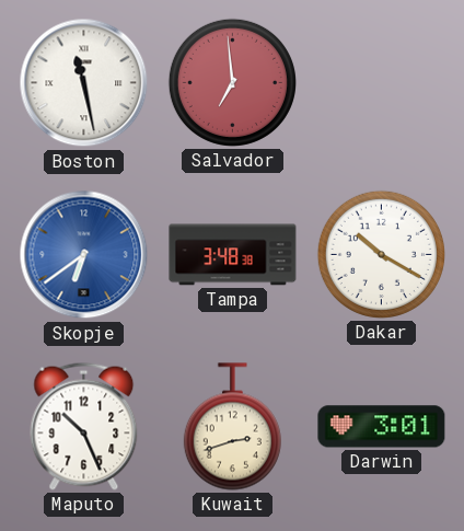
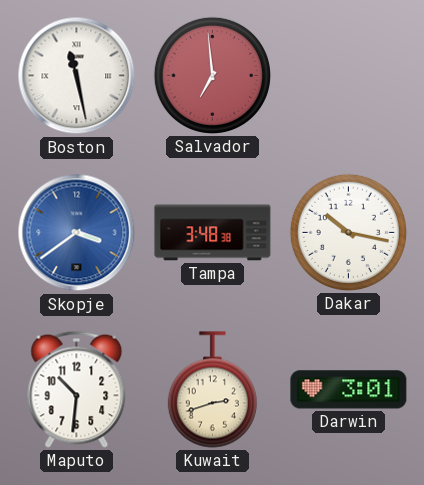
Skopje: 6:39 -> 3:39 (77, 233)
Dakar: 10:20 -> 10:17 (348, 232)
Maputo: 10:26 -> 10:31 (77, 389)
